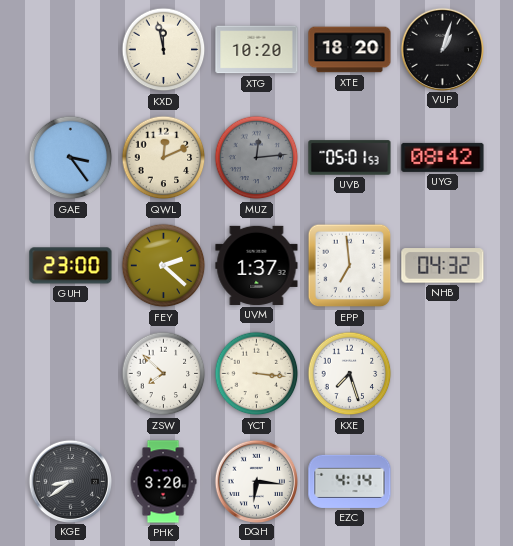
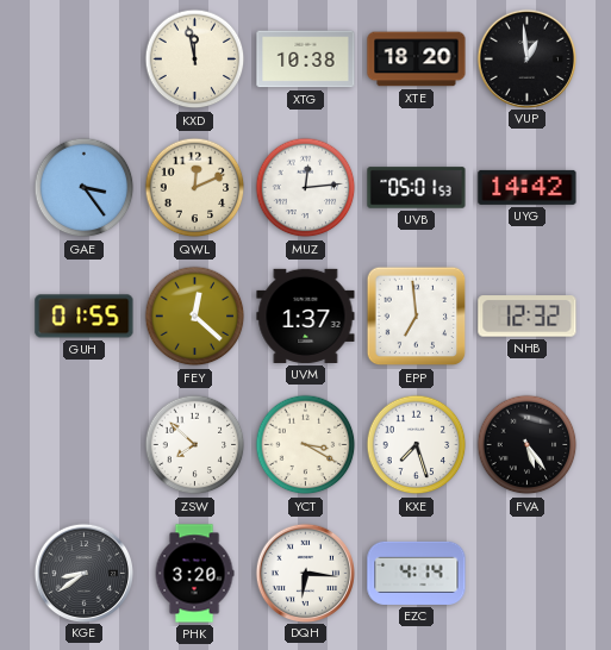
XTG: 10:20 -> 10:38 (306, 60)
VUP: 1:03 -> 12:59 (526, 58)
MUZ dial: grey -> white (306, 188)
UYG: 08:42 -> 14:42 (528, 187)
GUH: 23:00 -> 01:55 (85, 317)
FEY: 2:22 -> 12:22 (195, 317)
NHB: 04:32 -> 12:32 (528, 317)
YCT: 3:16 -> 3:20 (306, 445)
FVA: none -> 5:24 (528, 445)
